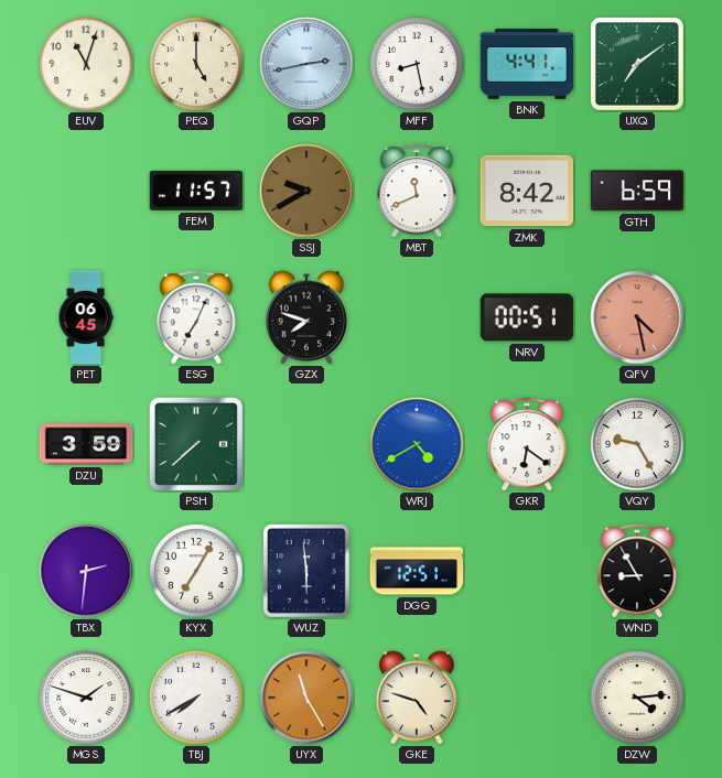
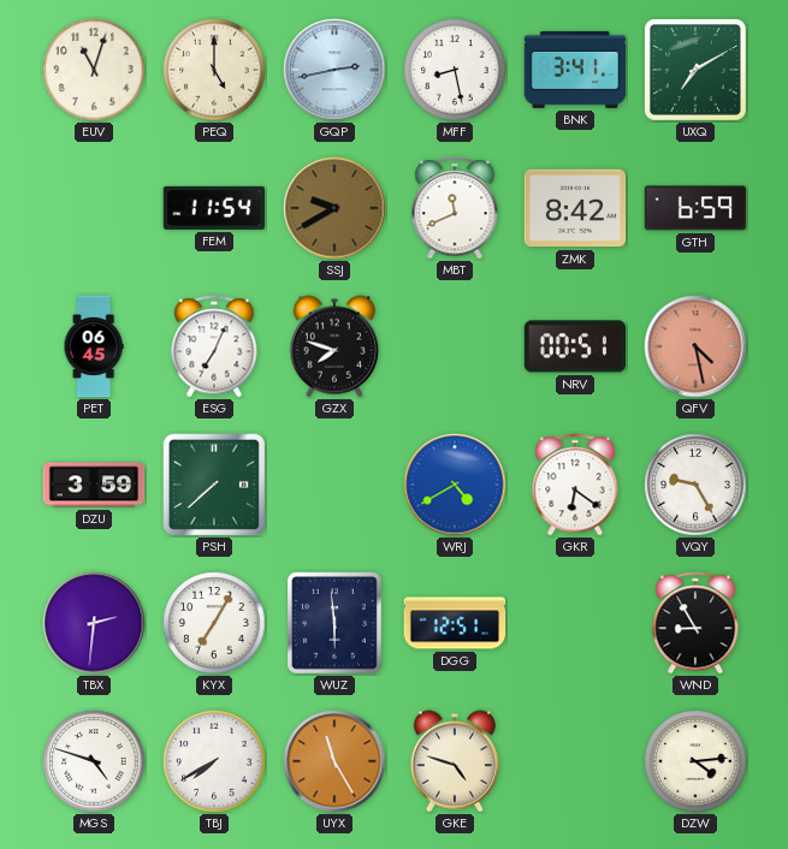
BNK: 4:41 -> 3:41 (575, 70)
UXQ: 7:09 -> 7:10 (695, 70)
FEM: 11:57 -> 11:54 (214, 208)
MGS: 1:48 -> 4:48 (94, 761)
